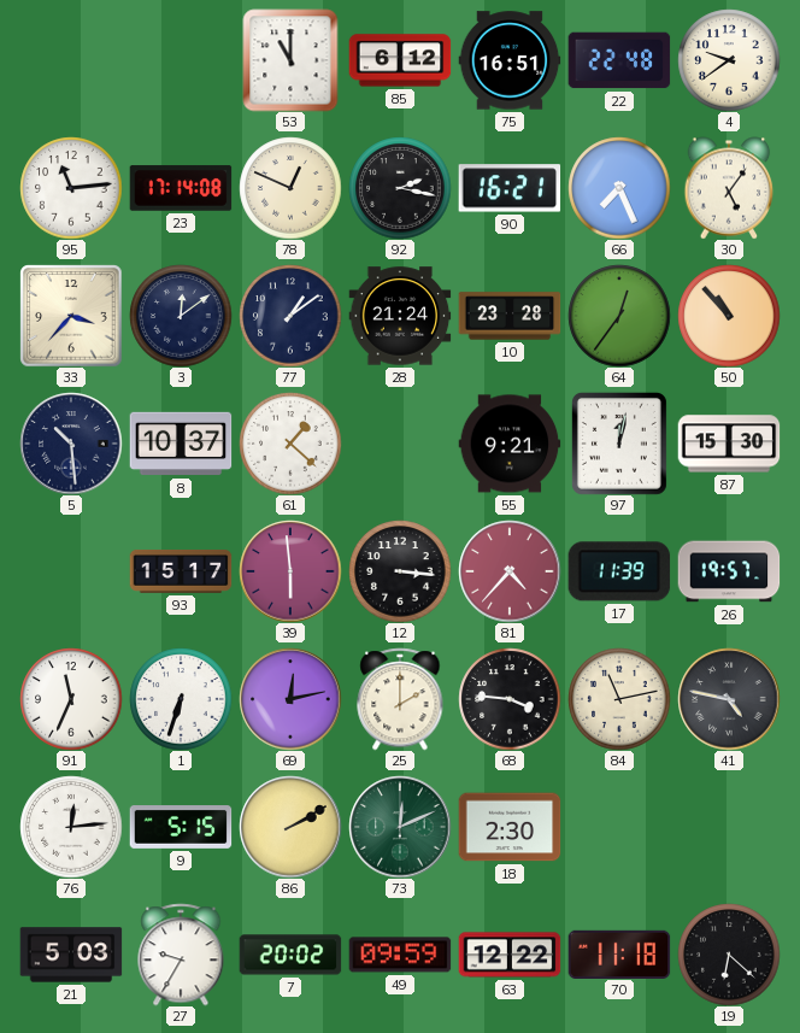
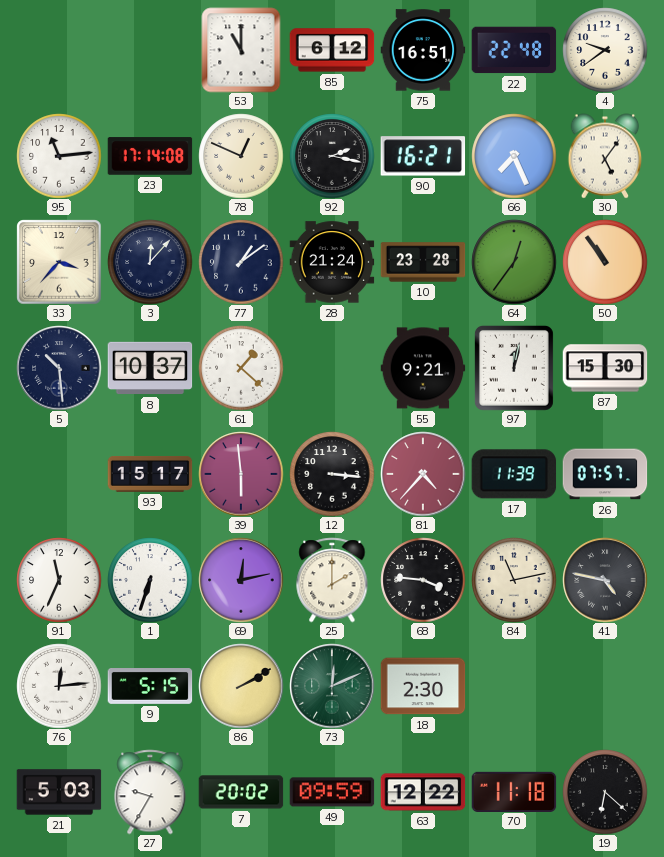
3: 12:09 -> 12:07 (150, 262)
50: 10:53 -> 10:54 (605, 262)
26: 19:57 -> 07:57 (605, 474)
